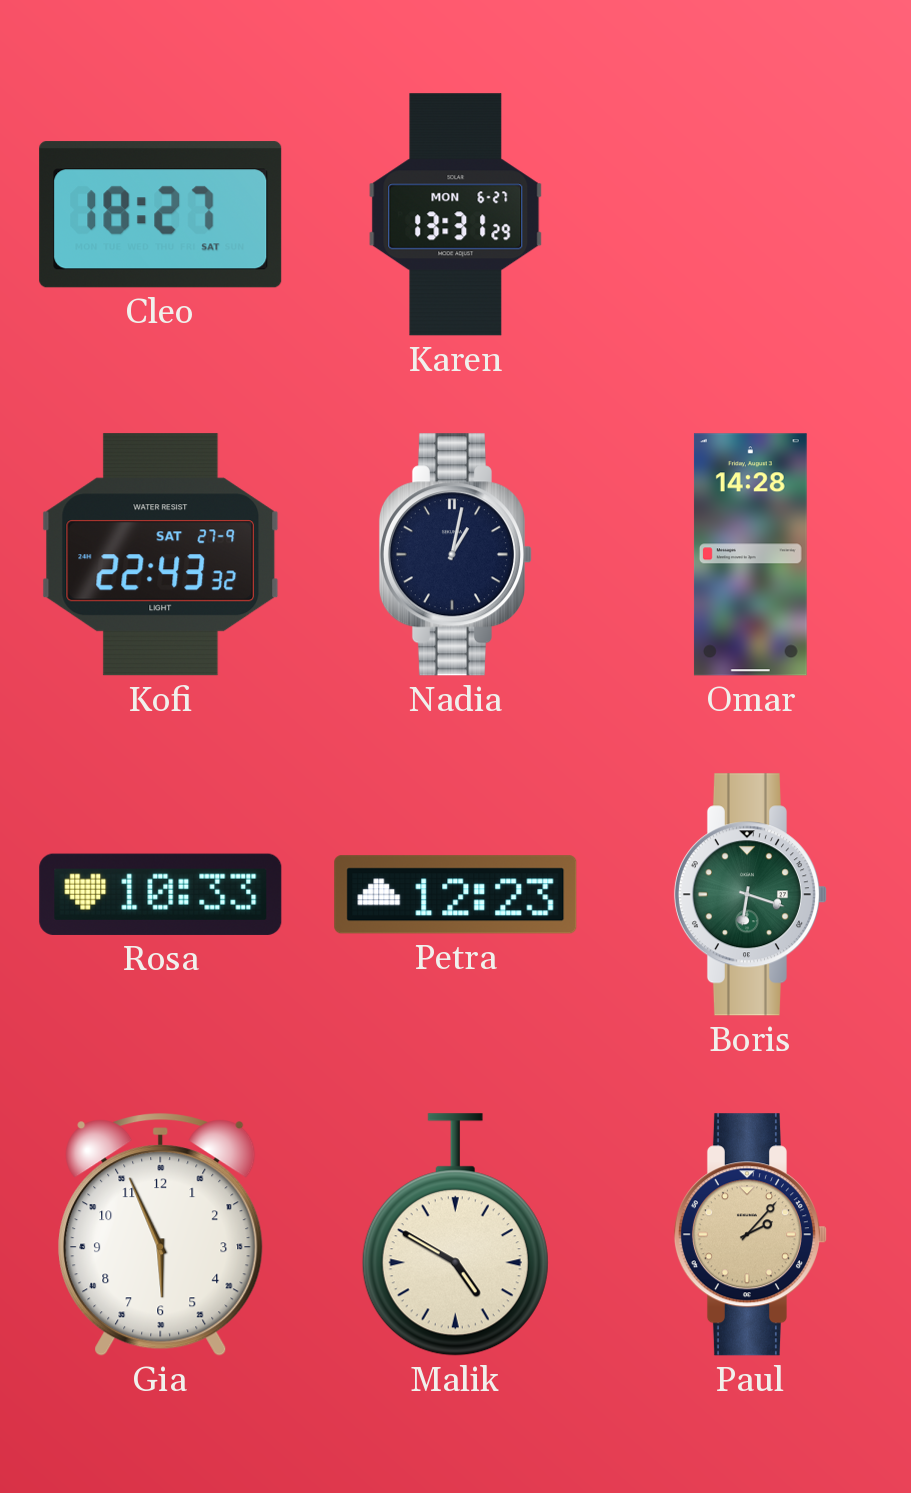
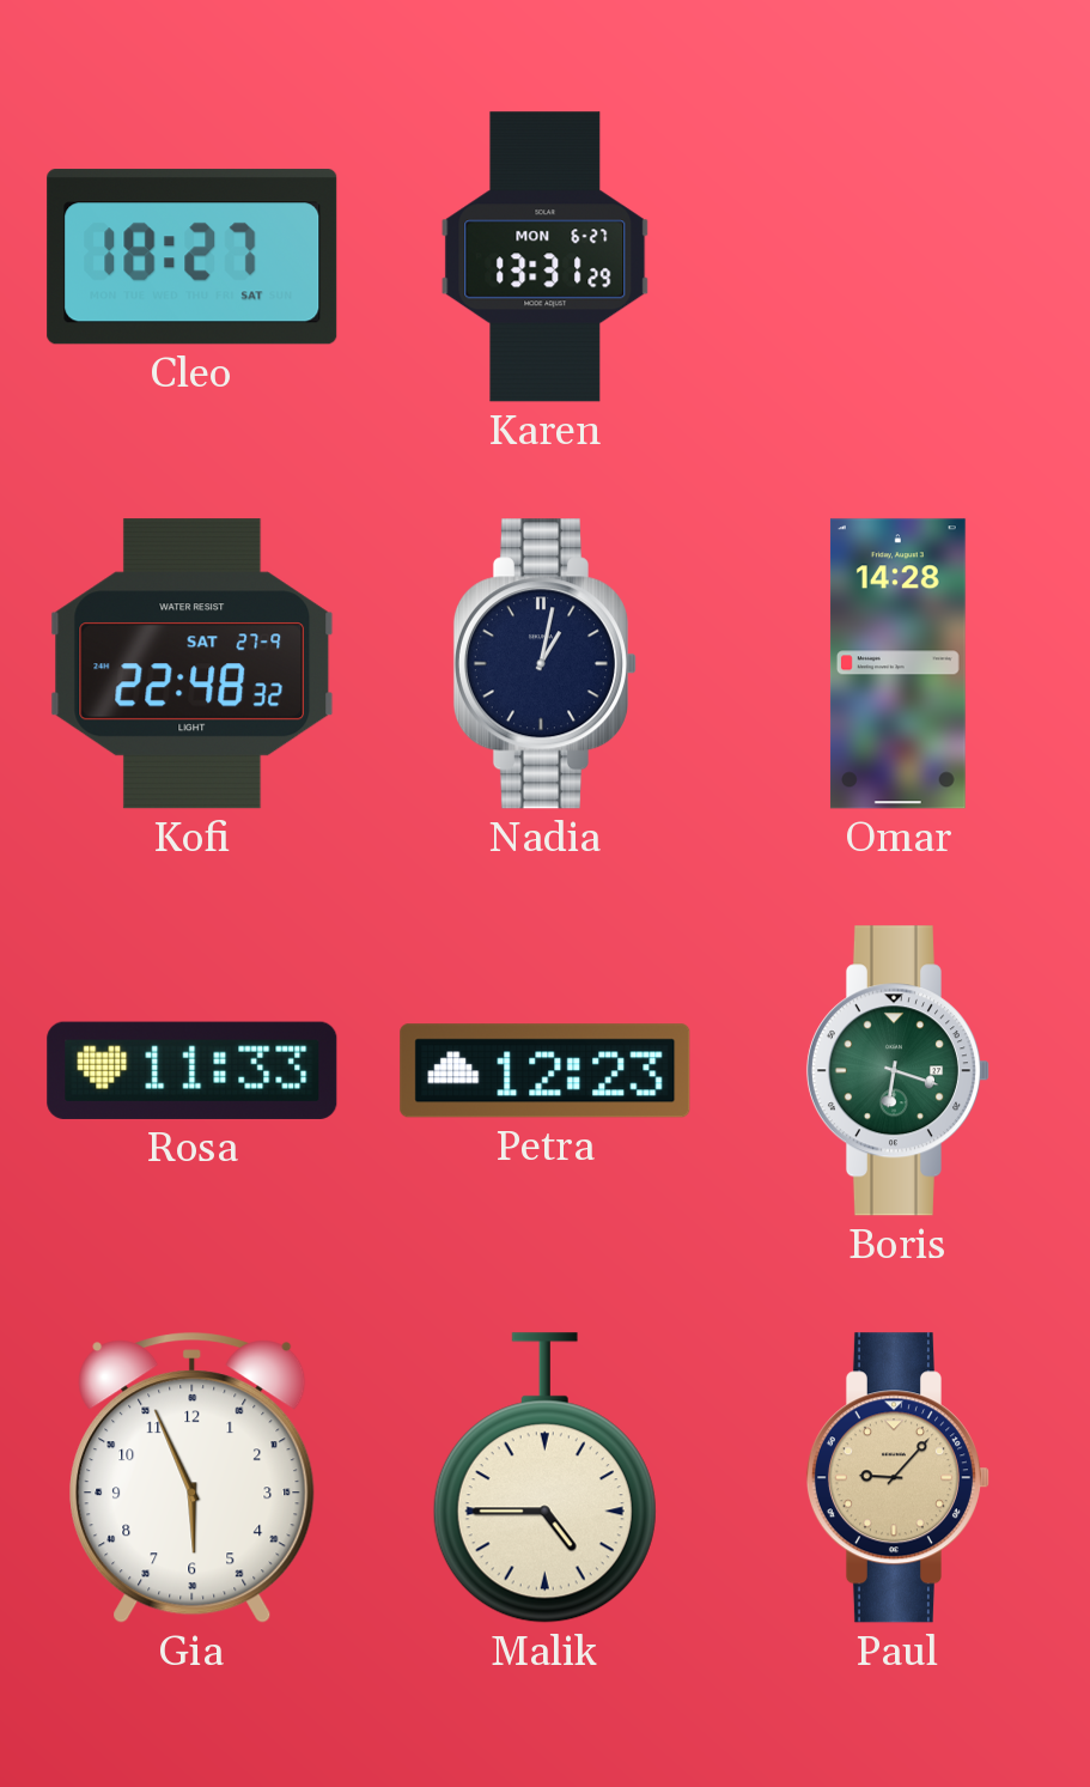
Kofi: 22:43 -> 22:48 (193, 664)
Rosa: 10:33 -> 11:33 (193, 1070)
Malik: 4:50 -> 4:45 (544, 1478)
Paul: 2:07 -> 9:07 (897, 1478)
